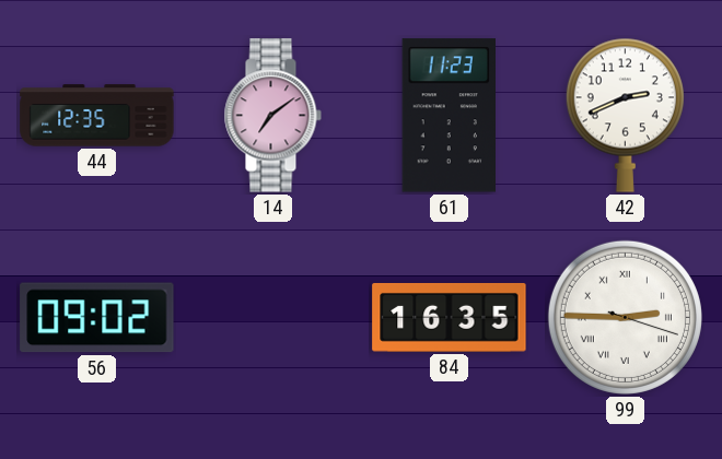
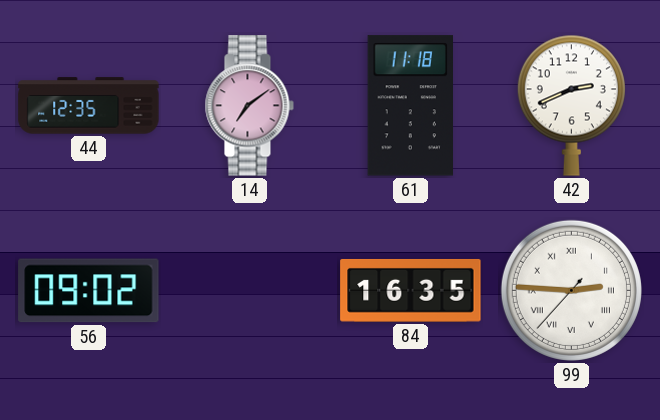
61: 11:23 -> 11:18 (410, 106)
99: 2:45:18 -> 2:45:37 (571, 290)
